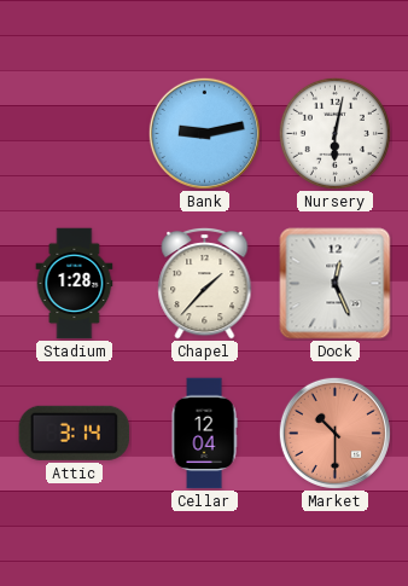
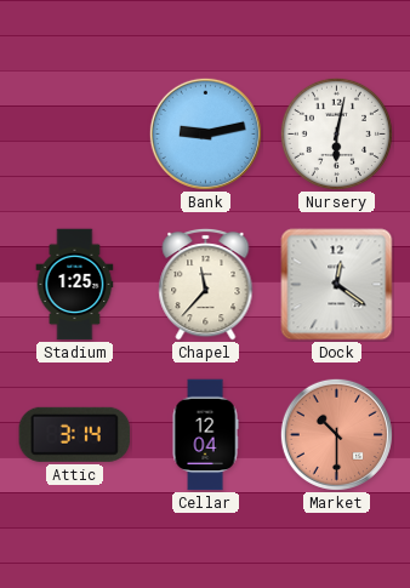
Stadium: 1:28 -> 1:25 (75, 285)
Chapel: 1:37 -> 11:37 (206, 284)
Dock: 12:26 -> 12:21 (337, 285)
